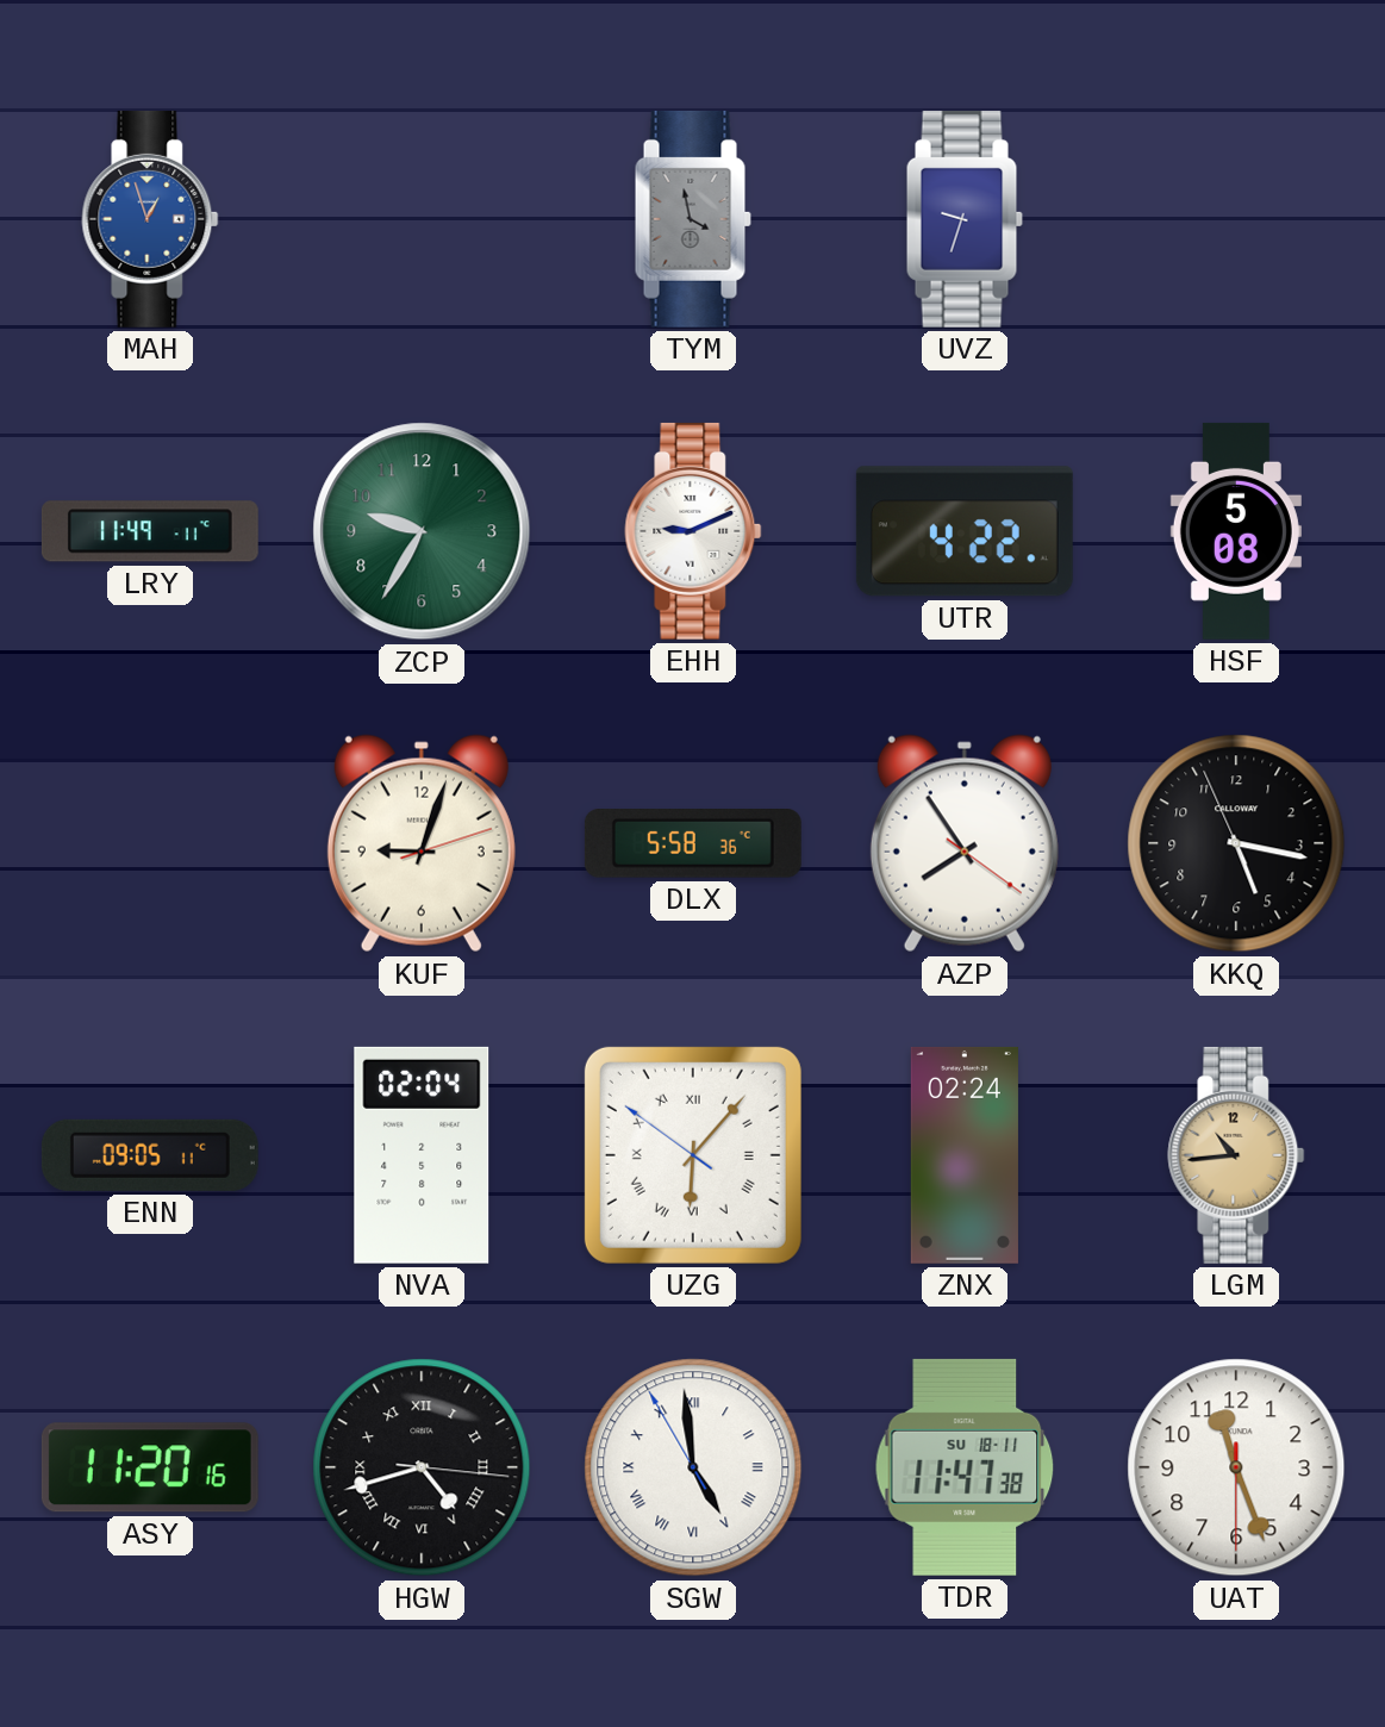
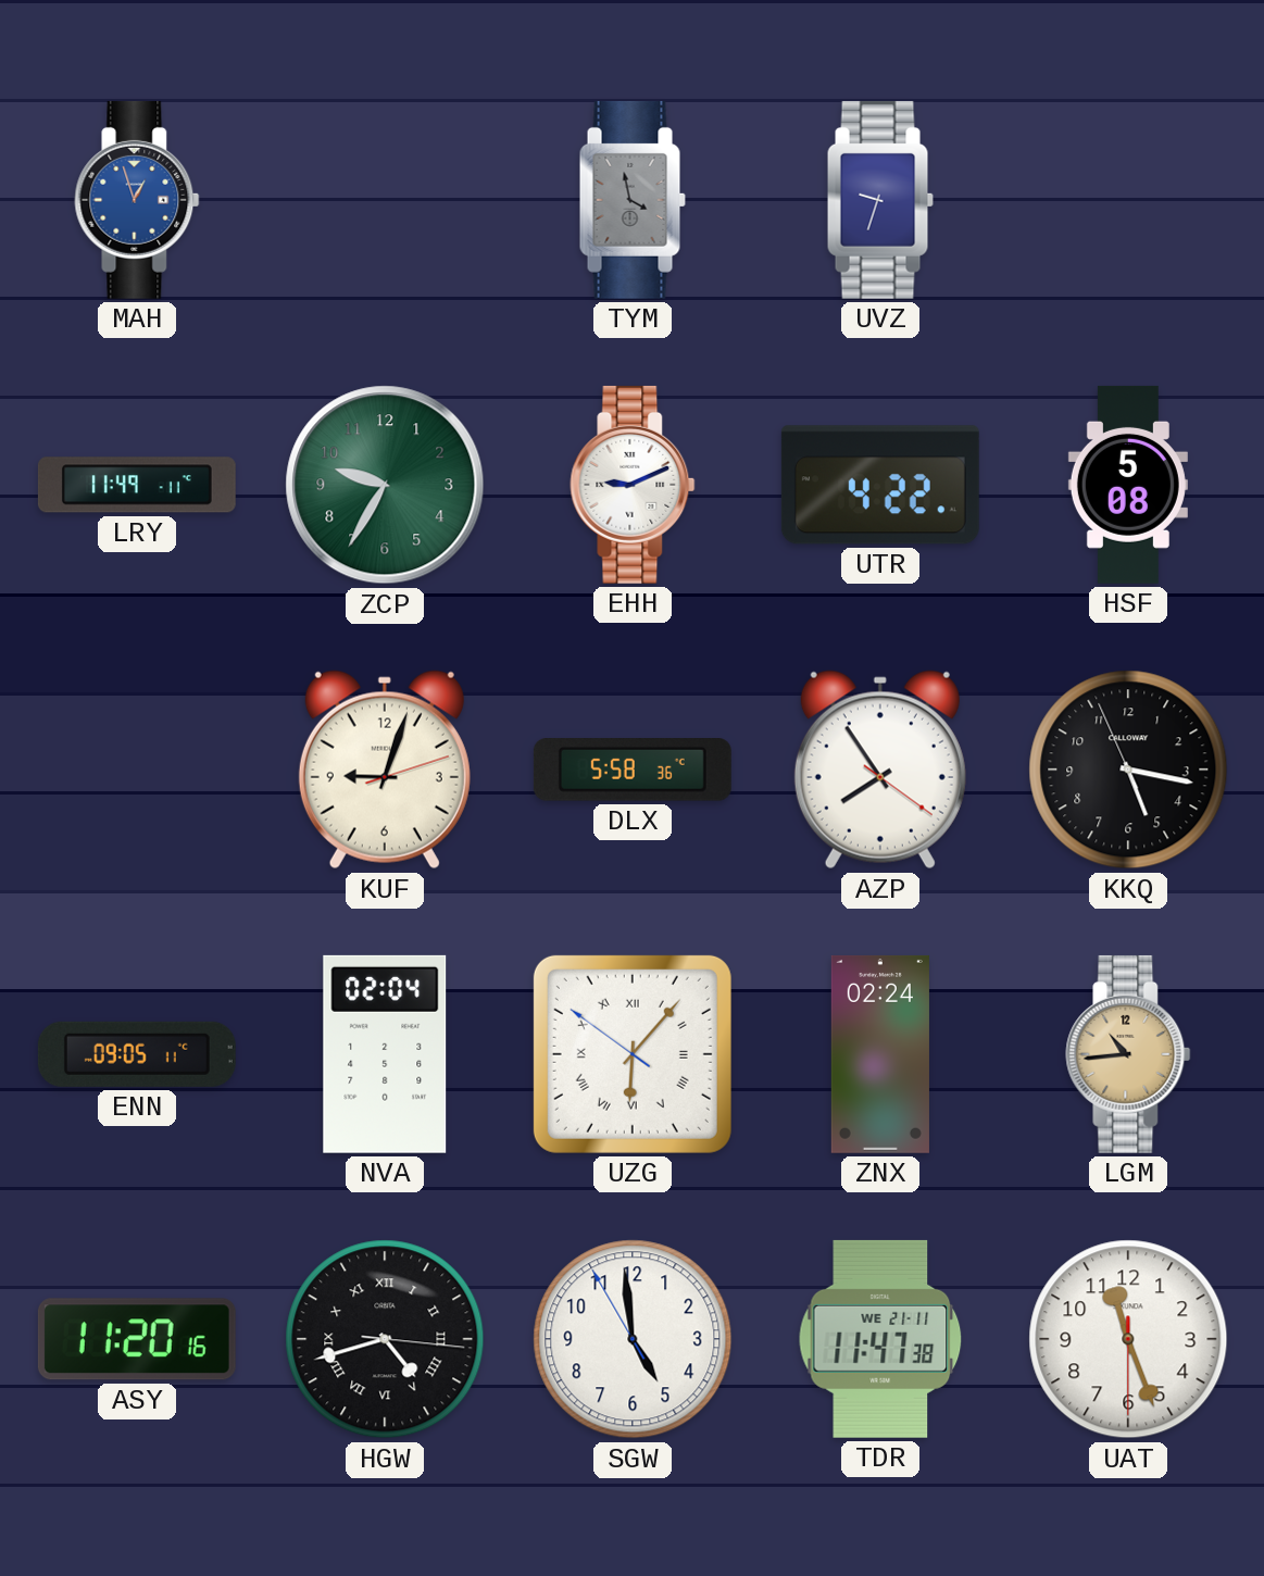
SGW numerals: Roman -> Arabic (633, 1339)
TDR date: SU 18-11 -> WE 21-11 (880, 1339)
